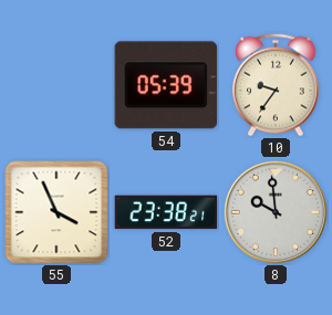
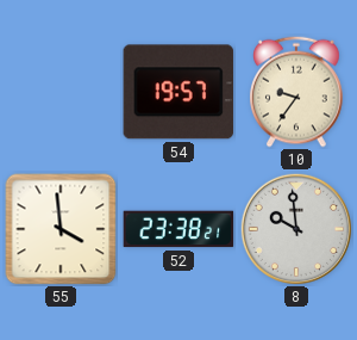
54: 05:39 -> 19:57 (178, 92)
55: 3:56 -> 3:59 (61, 229)
